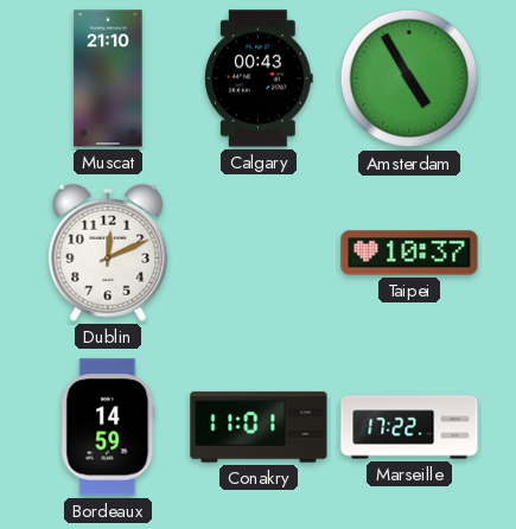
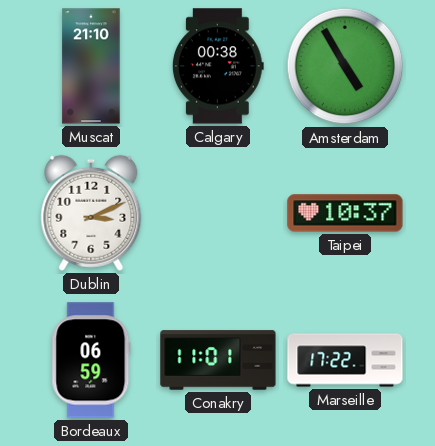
Calgary: 00:43 -> 00:38 (218, 66)
Dublin: 12:11 -> 3:11 (91, 213)
Bordeaux: 14:59 -> 06:59 (91, 360)
